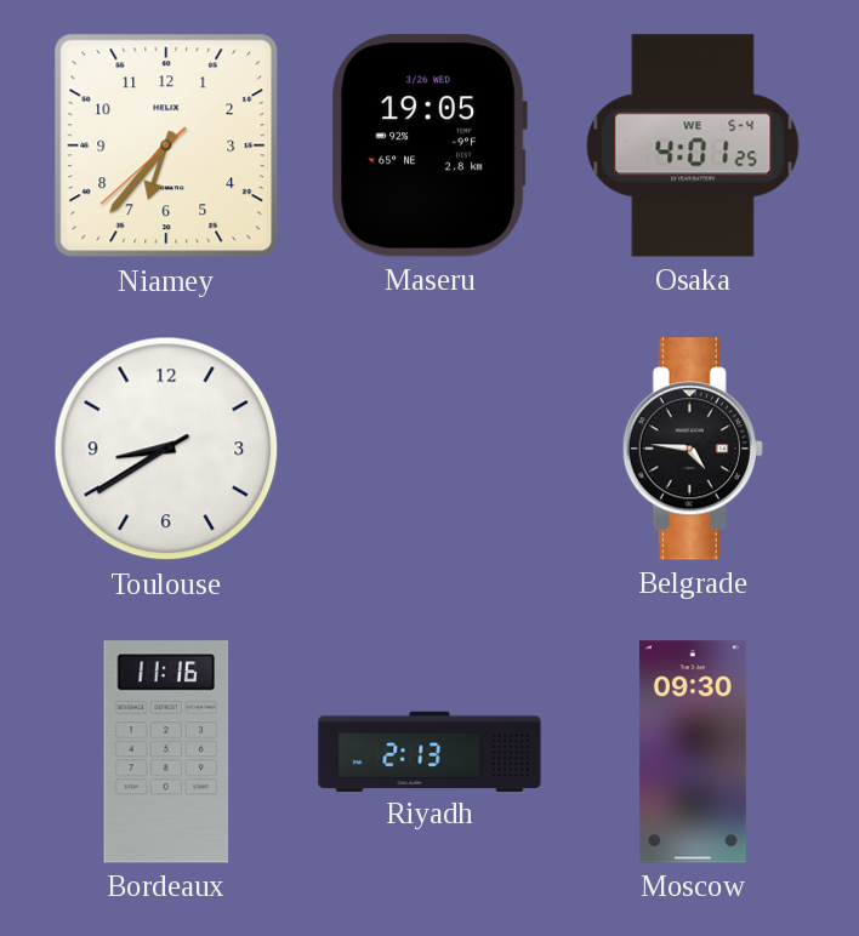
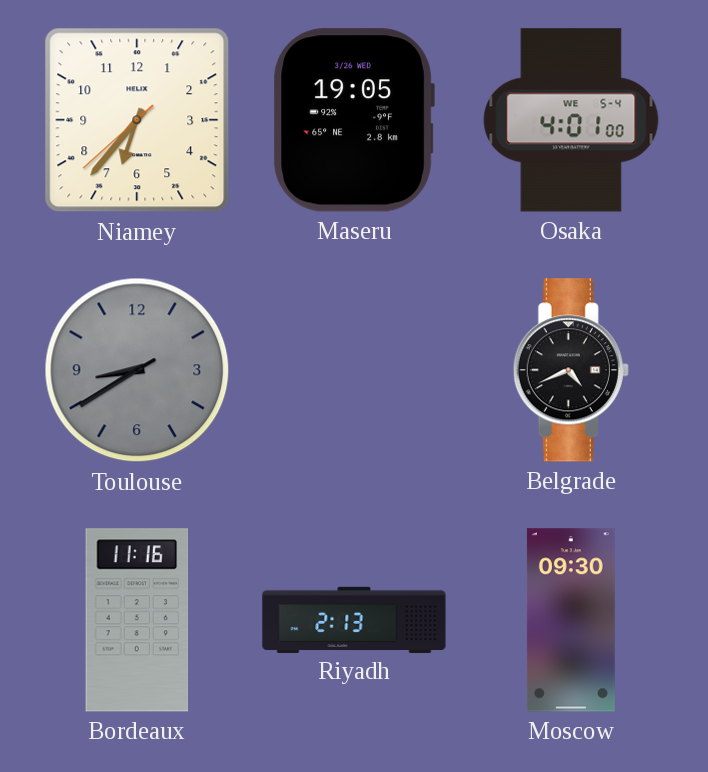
Osaka: 4:01:25 -> 4:01:00 (571, 120)
Toulouse dial: white -> grey (137, 370)
Belgrade: 4:46 -> 4:41 (571, 370)
